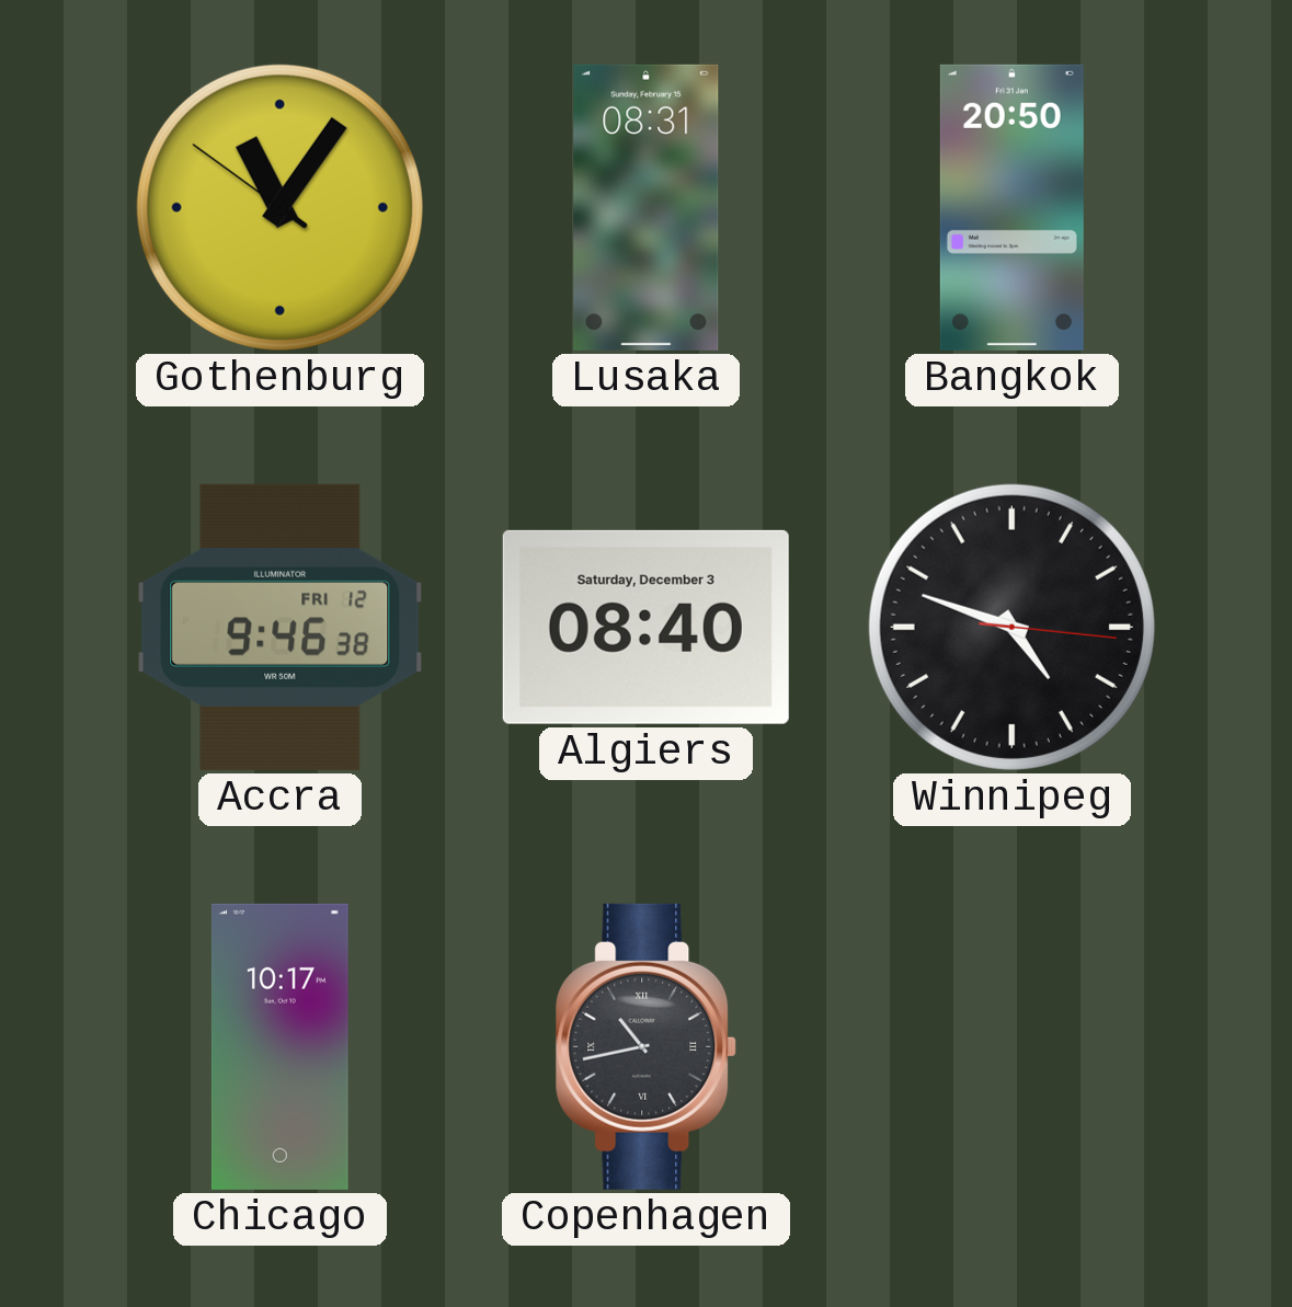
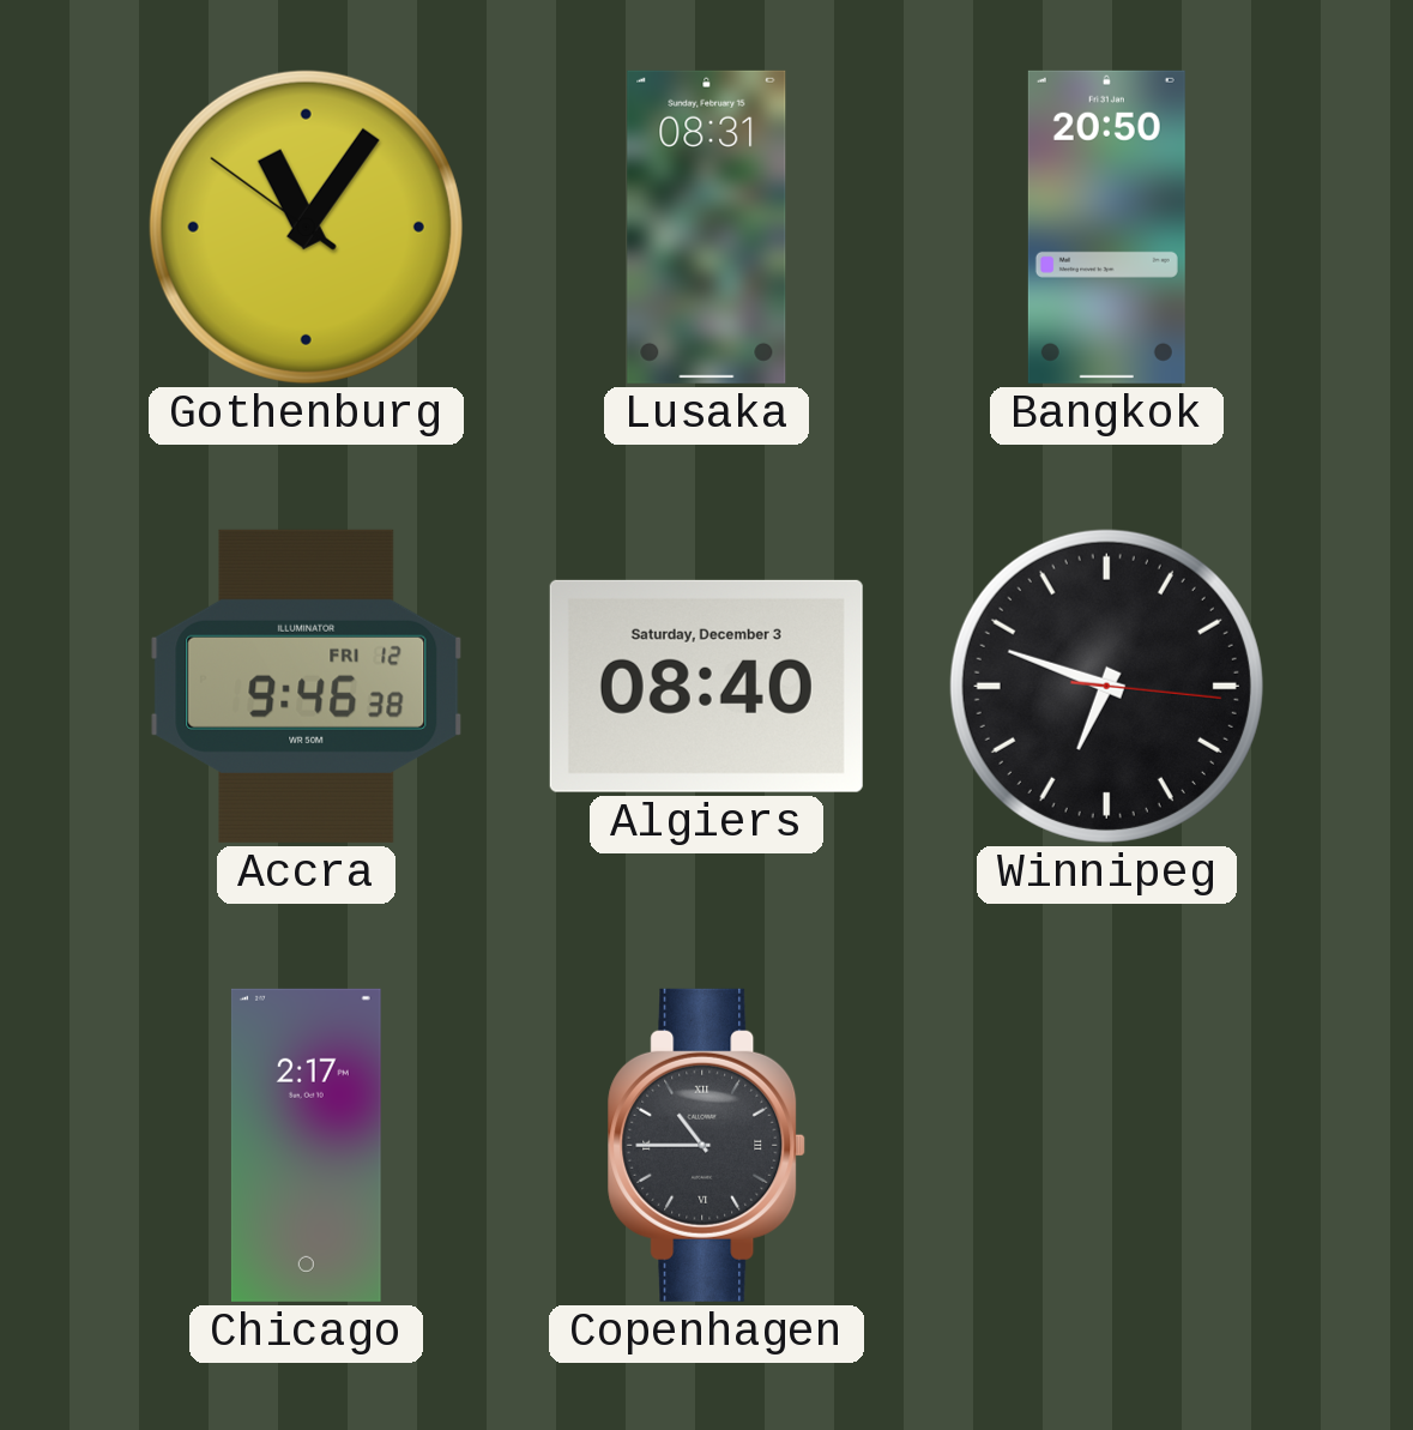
Winnipeg: 4:48 -> 6:48 (1106, 686)
Chicago: 10:17 -> 2:17 (306, 1145)
Copenhagen: 10:43 -> 10:45 (707, 1145)
